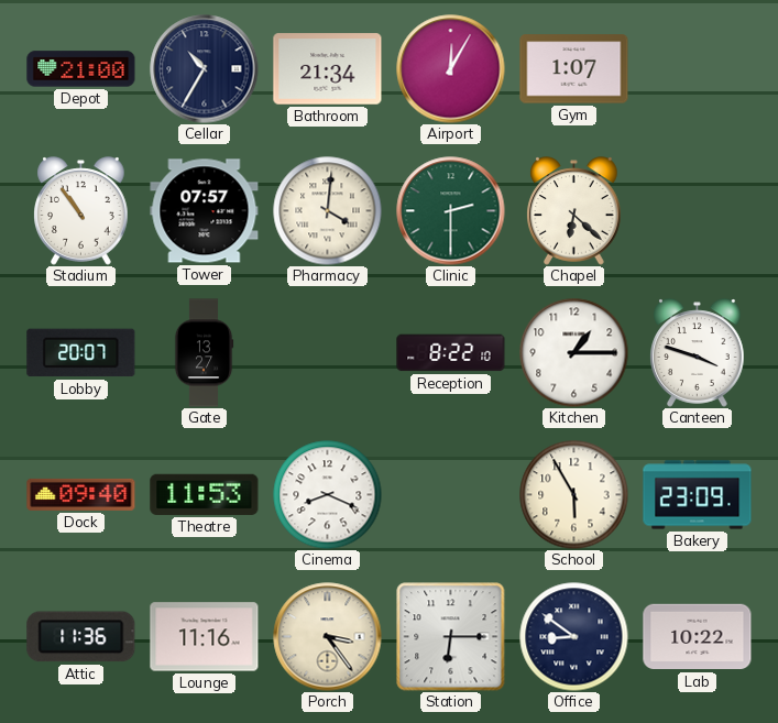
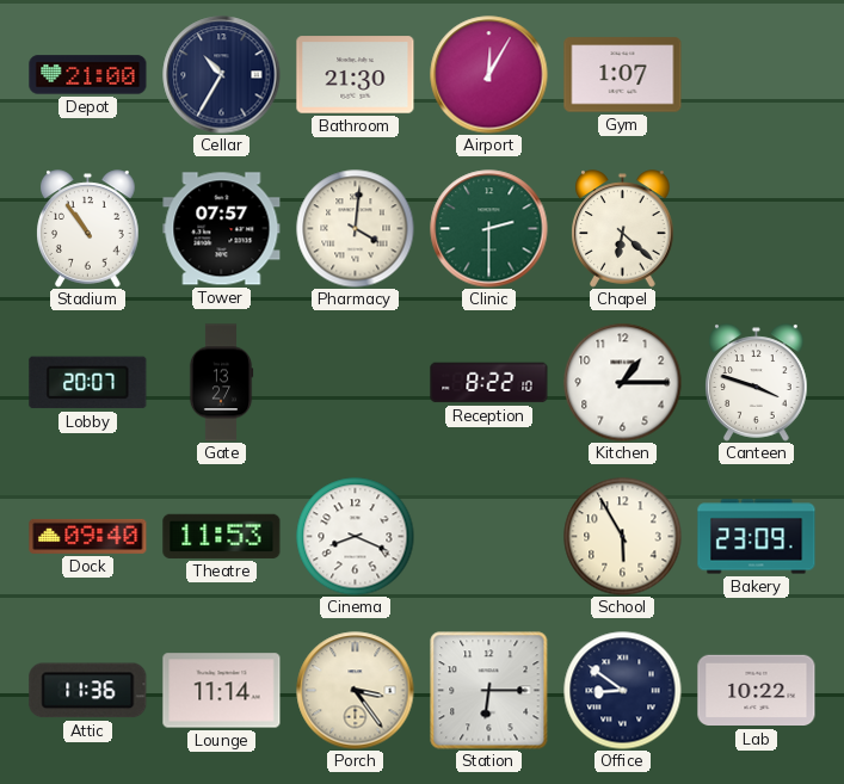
Bathroom: 21:34 -> 21:30 (356, 75)
Lounge: 11:16 -> 11:14 (222, 691)
